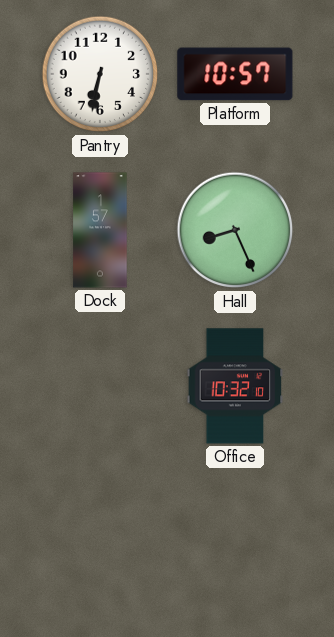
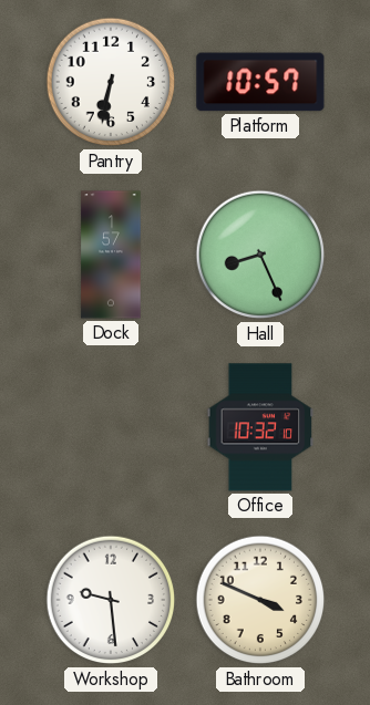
Workshop: none -> 9:29 (111, 600)
Bathroom: none -> 3:49 (260, 600)
